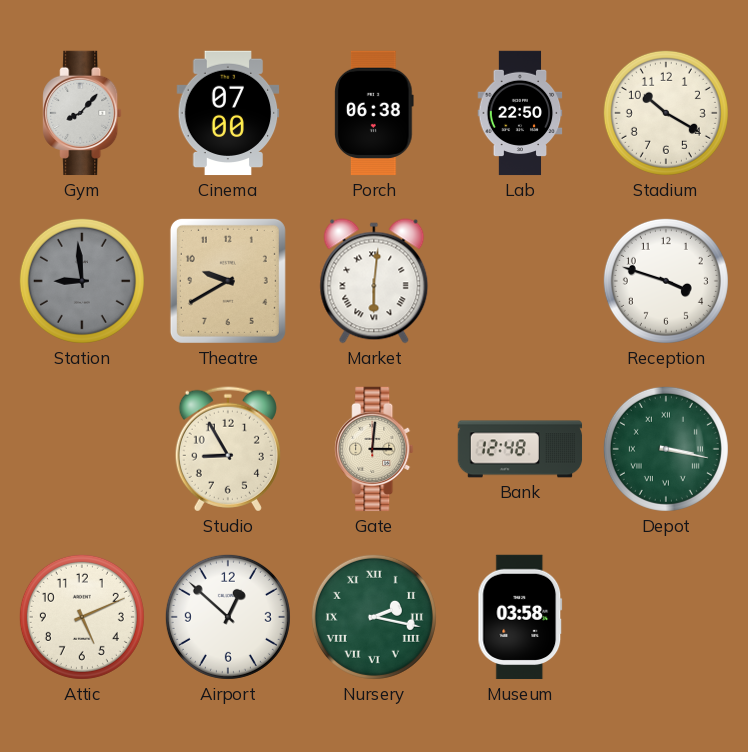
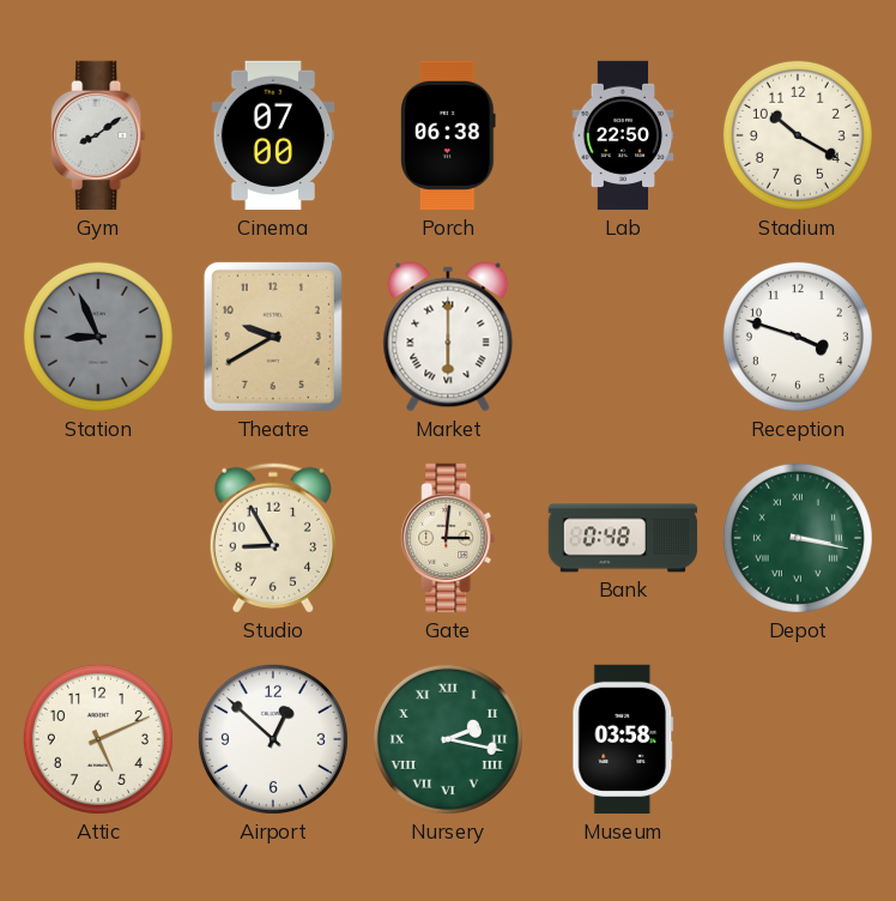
Gym: 8:07 -> 8:09 (98, 135)
Station: 8:59 -> 8:56 (98, 337)
Market: 6:01 -> 6:00 (448, 337)
Bank: 12:48 -> 0:48 (623, 538)
